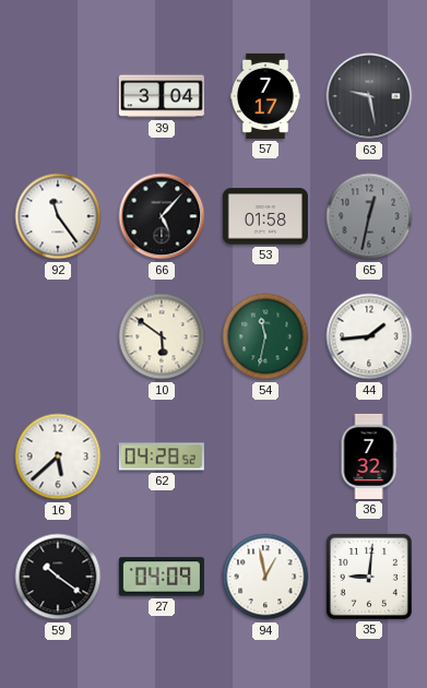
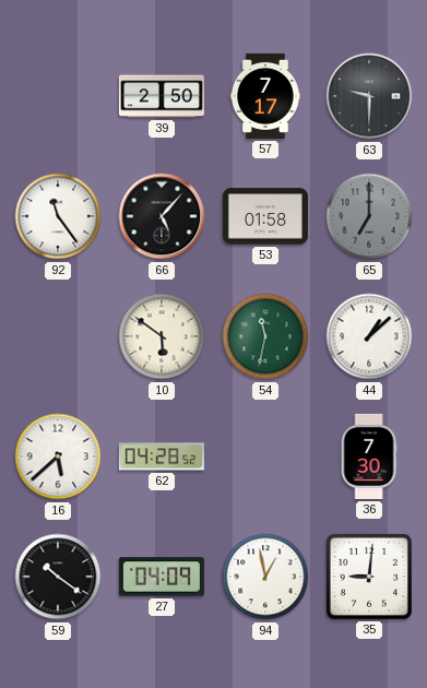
39: 3:04 -> 2:50 (162, 96)
63: 9:28 -> 9:30 (369, 96)
65: 12:32 -> 7:00 (369, 216)
44: 1:44 -> 1:08 (369, 336)
36: 7:32 -> 7:30 (369, 456)
